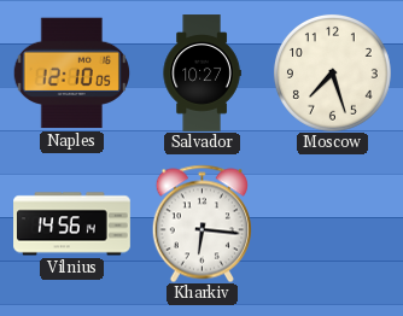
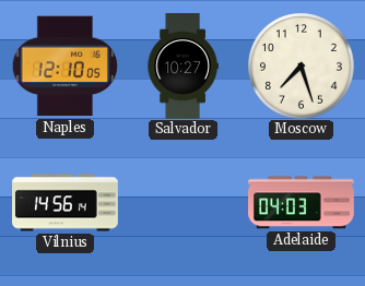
Kharkiv: 6:16 -> none (201, 223)
Adelaide: none -> 04:03 (302, 203)
